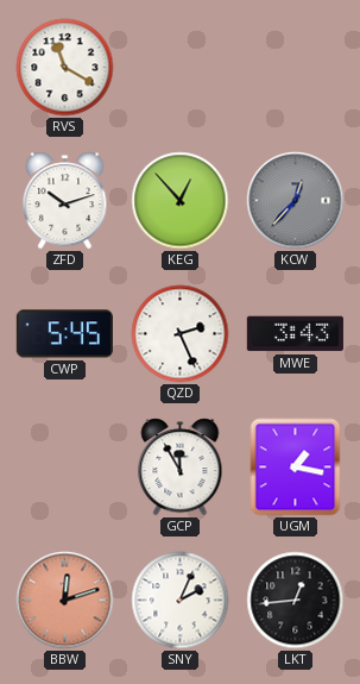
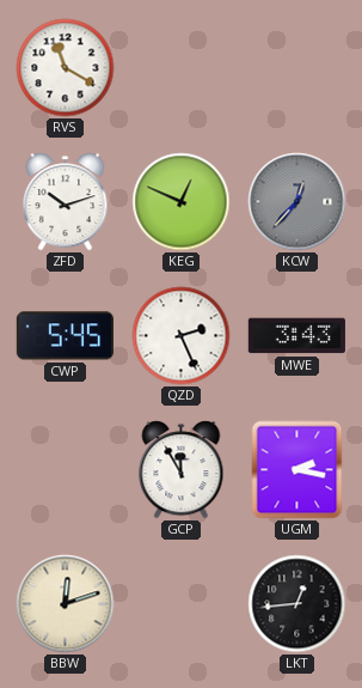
KEG: 12:53 -> 12:49 (182, 202)
UGM: 1:17 -> 2:17 (297, 470)
BBW dial: salmon -> cream (66, 604)
SNY: 2:04 -> none (181, 601)
